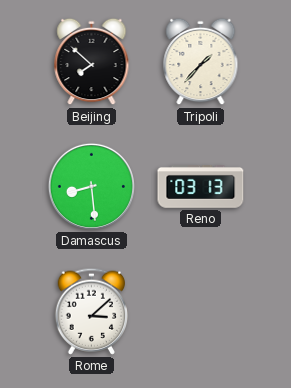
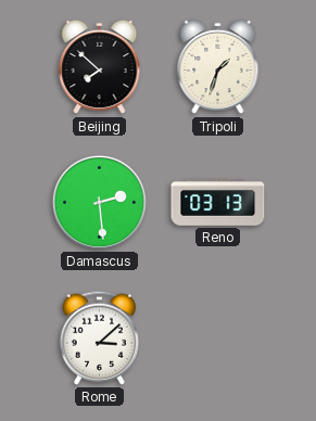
Tripoli: 1:37 -> 1:33 (218, 67)
Damascus: 8:29 -> 2:29 (99, 202)
